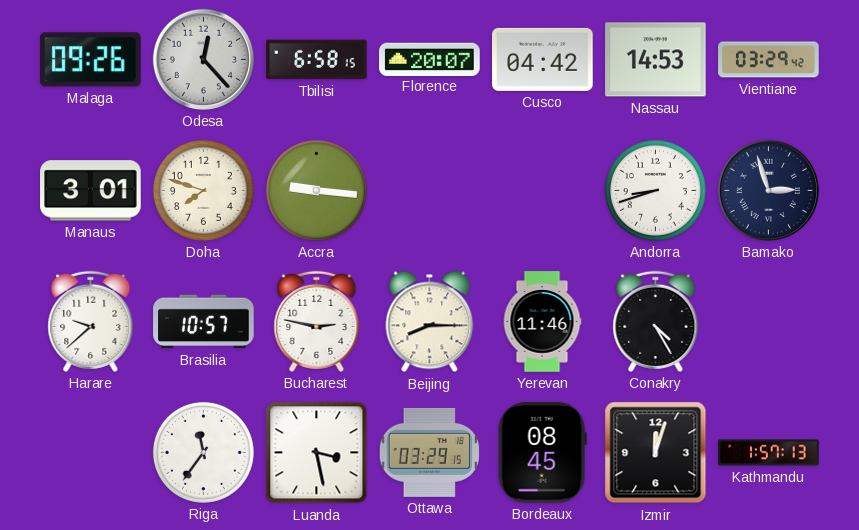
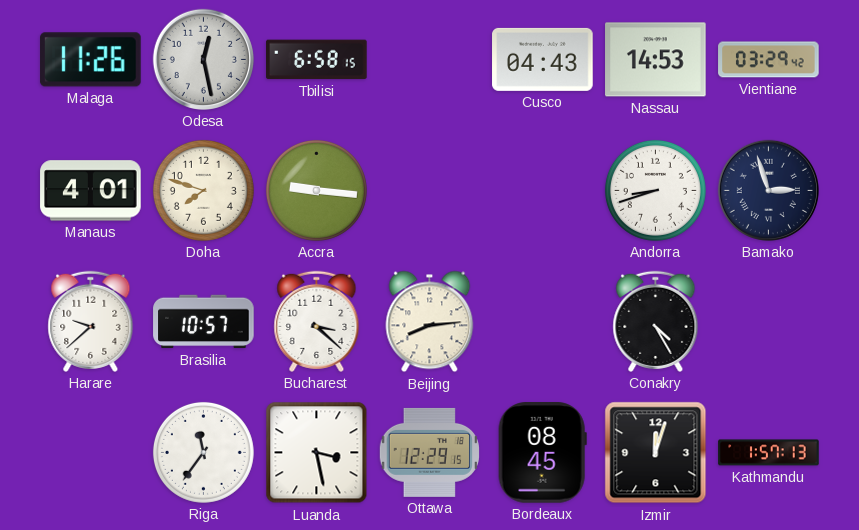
Malaga: 09:26 -> 11:26 (91, 60)
Odesa: 12:23 -> 12:28 (203, 59)
Florence: 20:07 -> none (430, 59)
Cusco: 04:42 -> 04:43 (543, 59)
Manaus: 3:01 -> 4:01 (91, 191)
Bucharest: 2:47 -> 3:22 (317, 321)
Beijing: 8:15 -> 8:14 (430, 322)
Yerevan: 11:46 -> none (542, 322)
Ottawa: 03:29 -> 12:29 (429, 452)
